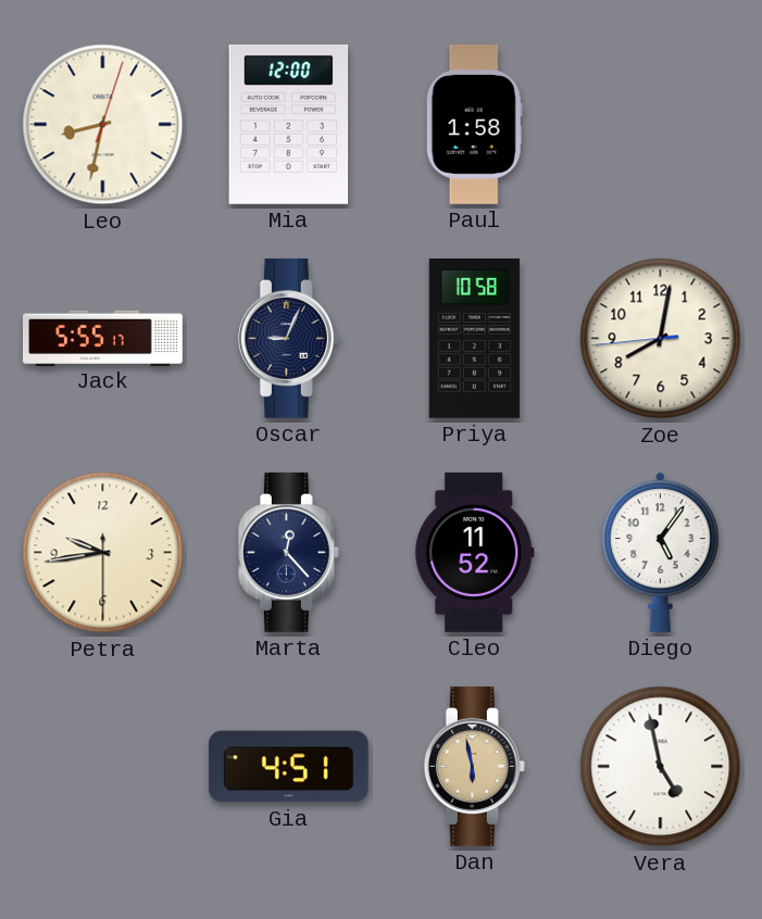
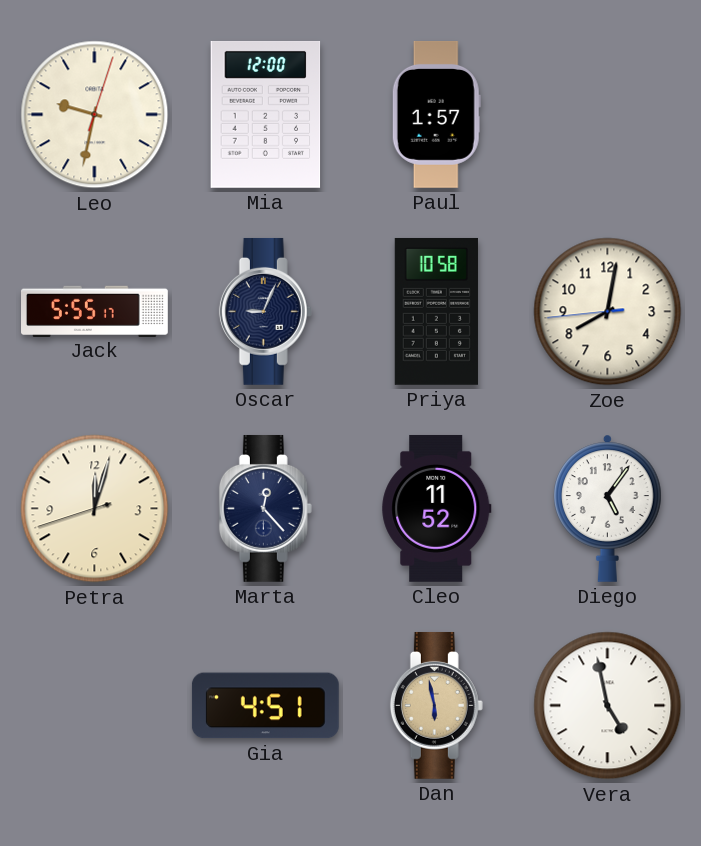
Leo: 8:32 -> 9:32 (95, 115)
Paul: 1:58 -> 1:57 (436, 114)
Petra: 9:43 -> 12:02 (95, 509)
